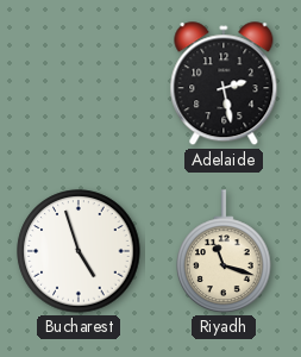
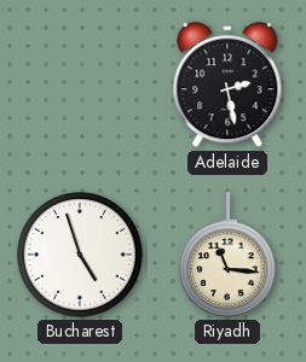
Riyadh: 11:18 -> 11:16 (227, 255)
